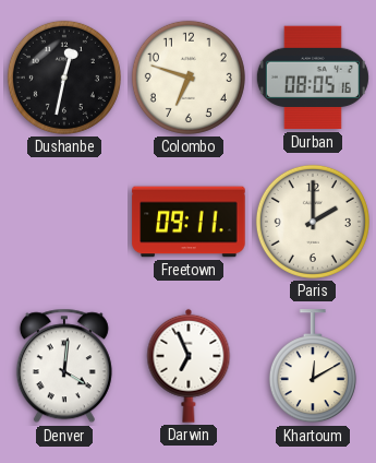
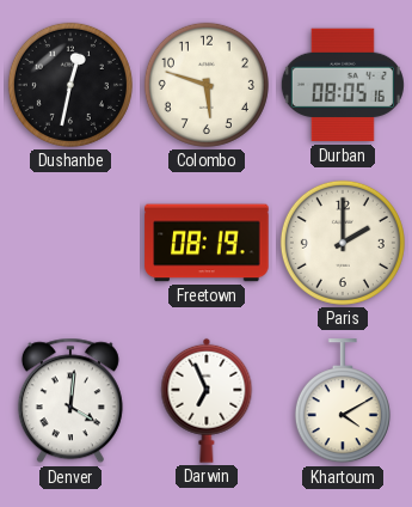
Colombo: 6:48 -> 5:48 (207, 85)
Freetown: 09:11 -> 08:19 (207, 243)
Khartoum: 12:10 -> 4:10 (343, 402)
